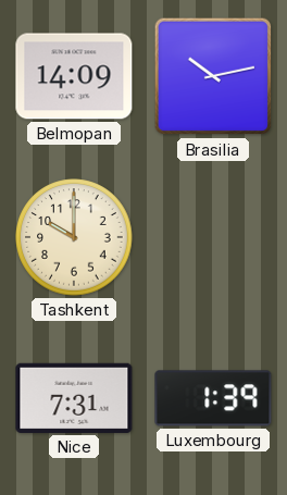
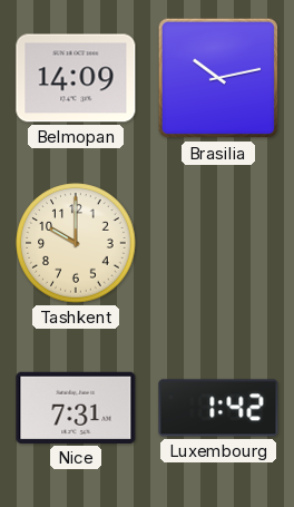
Luxembourg: 1:39 -> 1:42 (218, 408)
